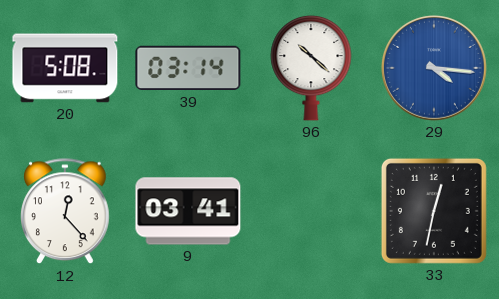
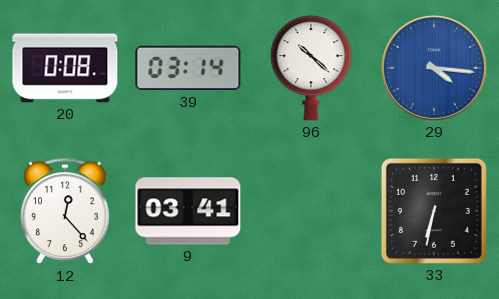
20: 5:08 -> 0:08 (65, 68)
33: 12:32 -> 6:32 (434, 211)
